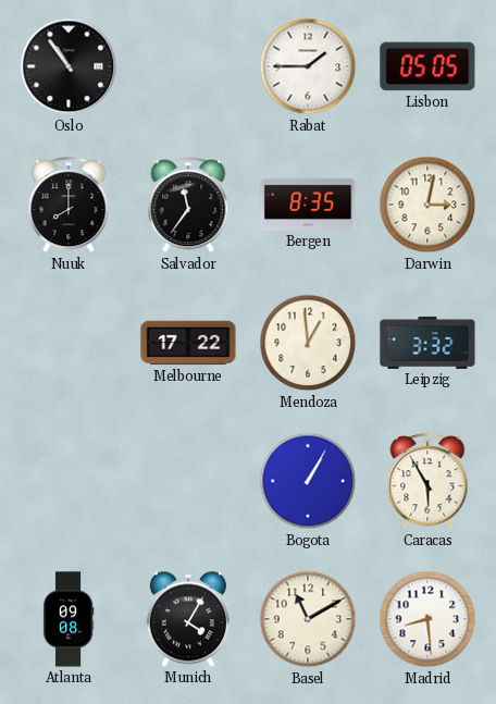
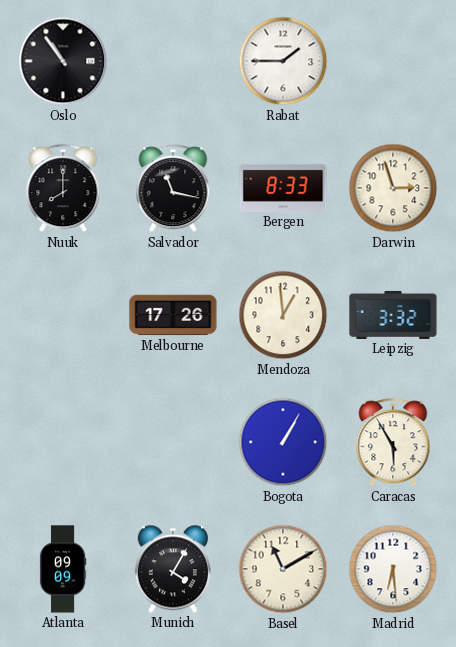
Lisbon: 05:05 -> none (427, 66)
Salvador: 11:36 -> 11:17 (173, 189)
Bergen: 8:35 -> 8:33 (283, 188)
Darwin: 3:02 -> 2:57 (393, 188)
Melbourne: 17:22 -> 17:26 (173, 315)
Atlanta: 09:08 -> 09:09 (63, 569)
Madrid: 8:29 -> 6:29 (393, 569)
